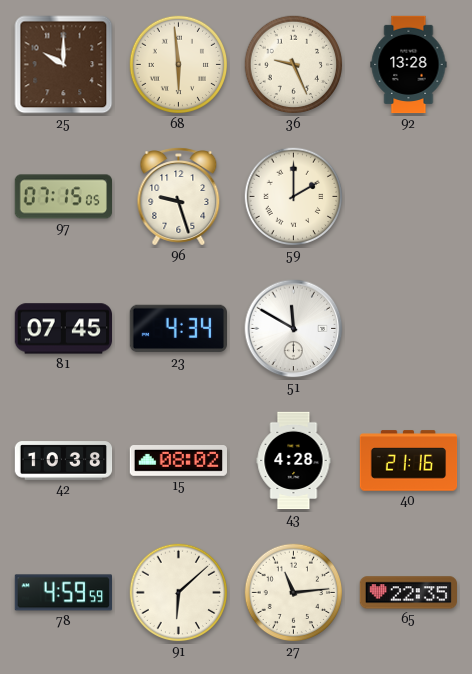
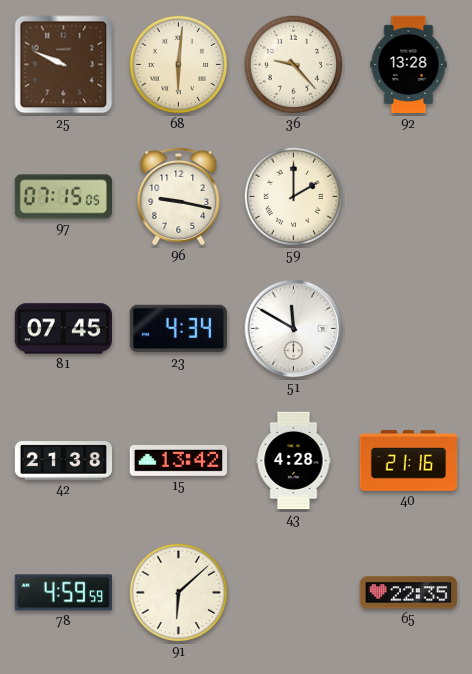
25: 10:00 -> 9:49 (64, 65)
68: 5:59 -> 6:01 (179, 65)
36: 9:26 -> 9:23 (294, 65)
96: 9:27 -> 9:17 (179, 197)
42: 10:38 -> 21:38 (64, 461)
15: 08:02 -> 13:42 (178, 461)
27: 11:14 -> none (294, 593)
